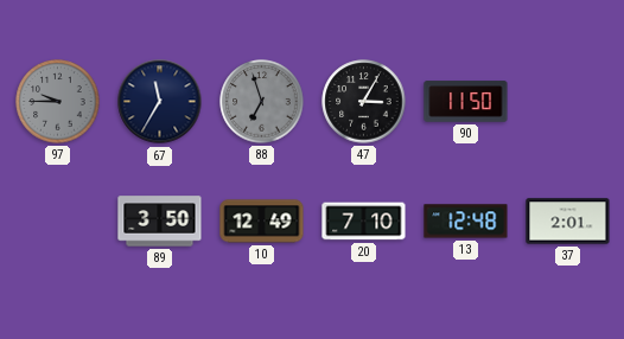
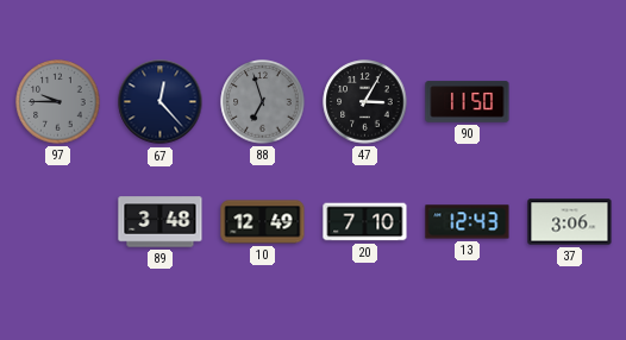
67: 11:35 -> 12:23 (161, 102)
89: 3:50 -> 3:48 (161, 222)
13: 12:48 -> 12:43 (468, 222)
37: 2:01 -> 3:06 (570, 222)
